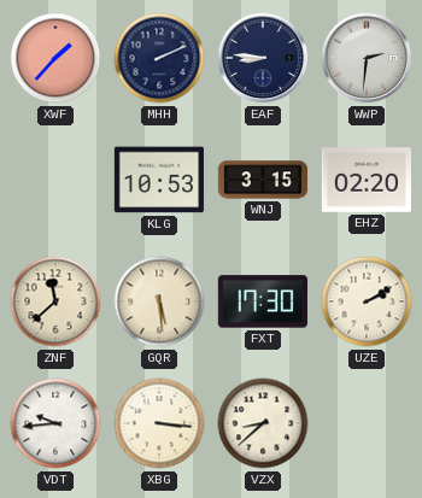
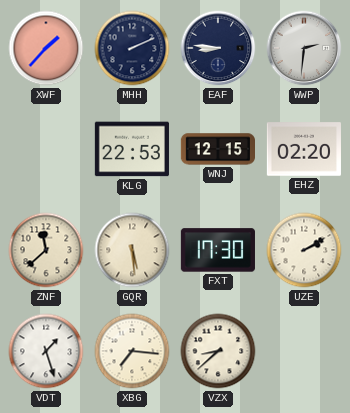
KLG: 10:53 -> 22:53 (132, 149)
WNJ: 3:15 -> 12:15 (217, 149)
VDT: 9:44 -> 1:27 (46, 351)
XBG: 3:16 -> 7:16 (132, 351)
